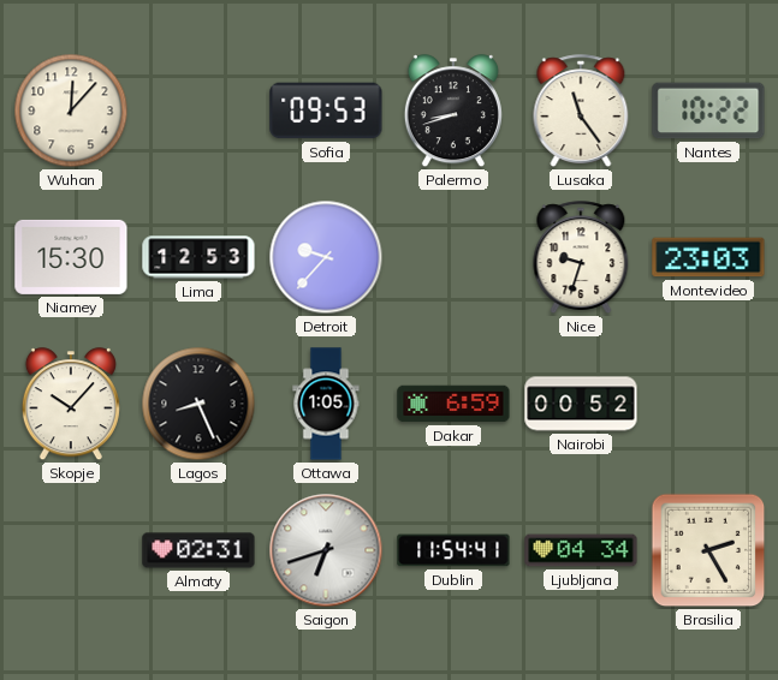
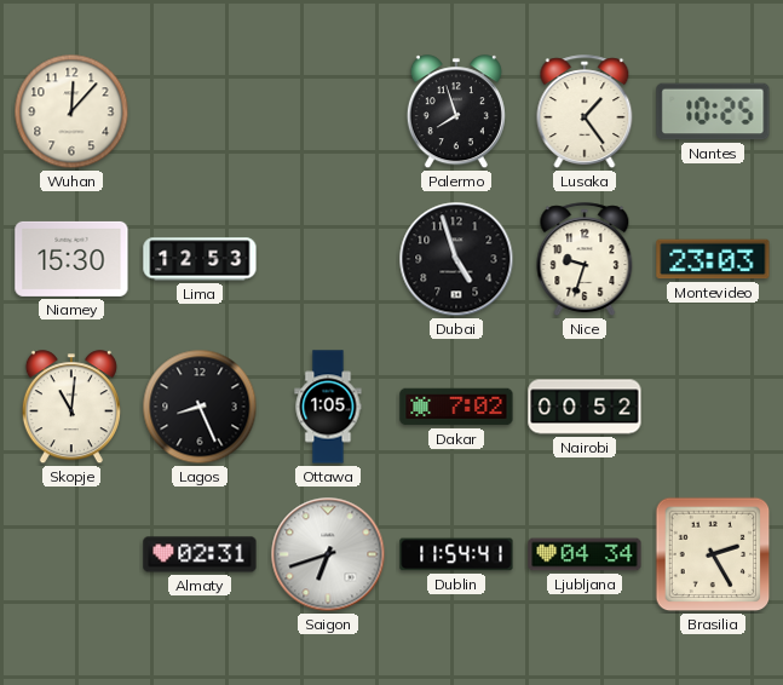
Sofia: 09:53 -> none (326, 111)
Palermo: 8:42 -> 7:57 (456, 113)
Lusaka: 11:24 -> 1:24 (585, 111)
Nantes: 10:22 -> 10:25 (713, 111)
Detroit: 9:37 -> none (326, 257)
Dubai: none -> 4:57 (456, 259)
Skopje: 10:07 -> 11:01 (71, 408)
Dakar: 6:59 -> 7:02 (456, 407)
